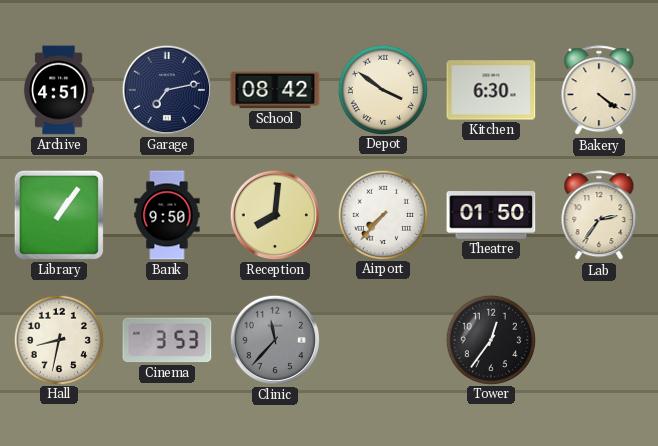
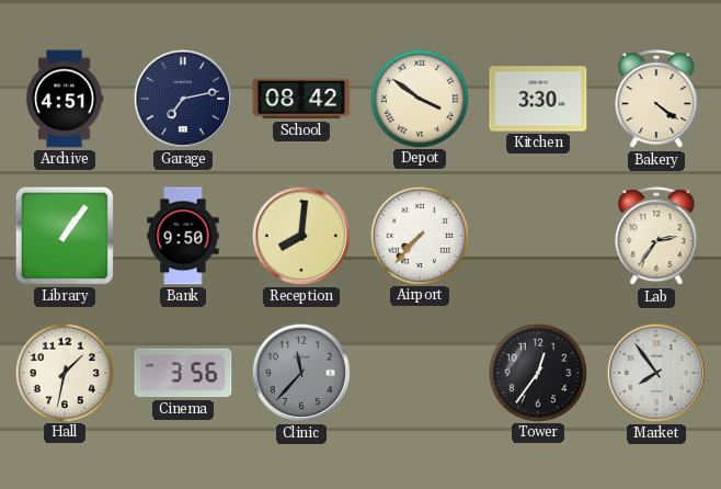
Kitchen: 6:30 -> 3:30 (538, 99)
Theatre: 01:50 -> none (491, 215)
Hall: 8:32 -> 1:32 (64, 372)
Cinema: 3:53 -> 3:56 (183, 373)
Market: none -> 7:54 (656, 373)
